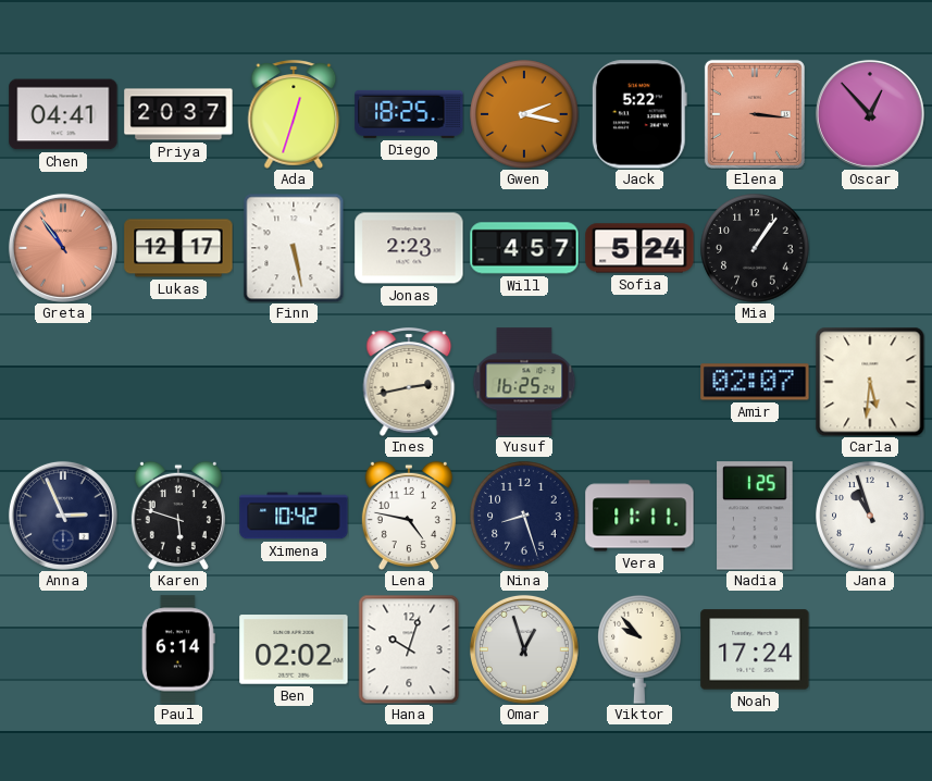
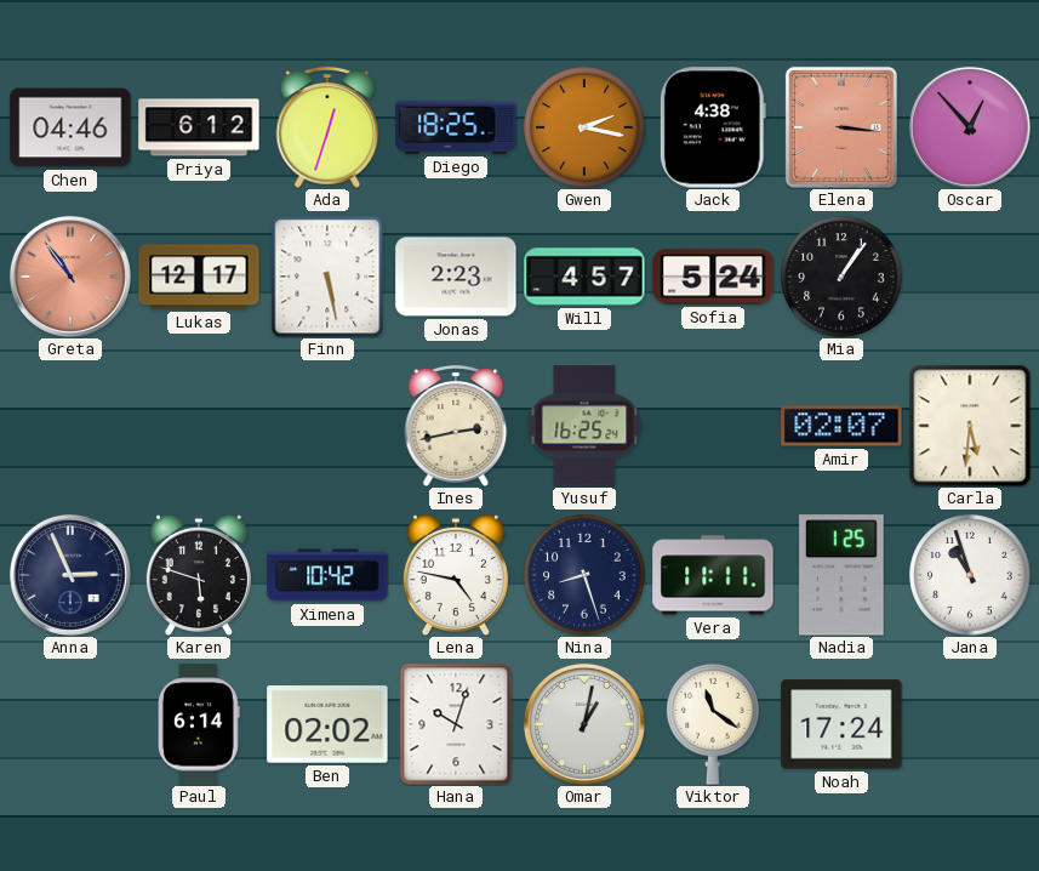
Chen: 04:41 -> 04:46 (70, 127)
Priya: 20:37 -> 6:12 (199, 127)
Jack: 5:22 -> 4:38 (713, 127)
Omar: 12:57 -> 1:02 (584, 724)
Viktor: 9:53 -> 11:21 (713, 724)
